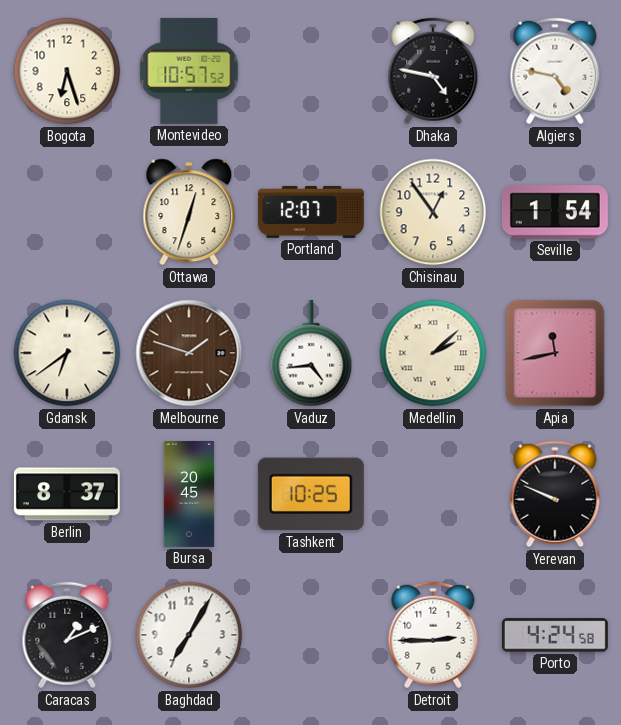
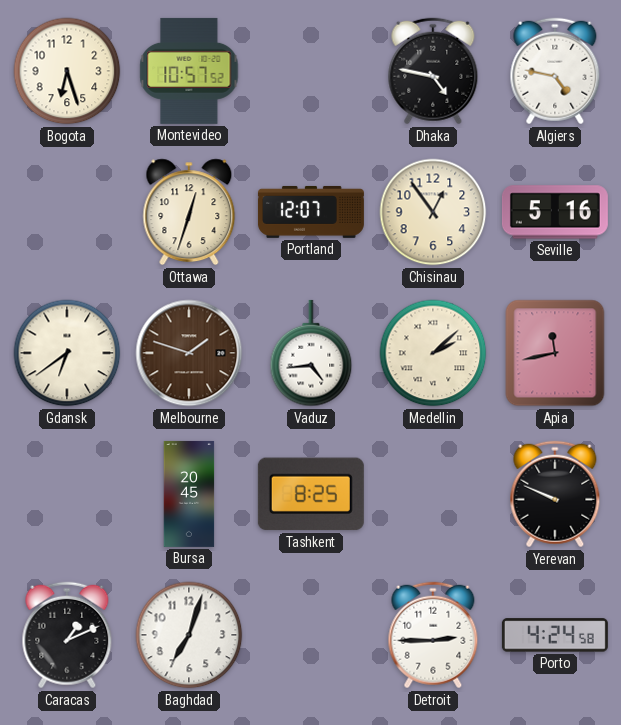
Seville: 1:54 -> 5:16 (555, 212)
Berlin: 8:37 -> none (67, 494)
Tashkent: 10:25 -> 8:25 (311, 494)
Baghdad: 7:05 -> 7:03 (189, 635)
